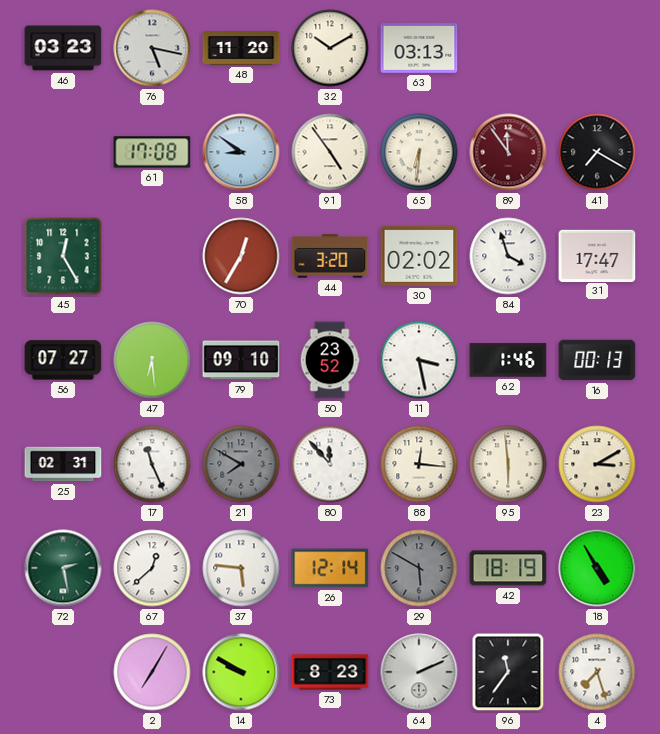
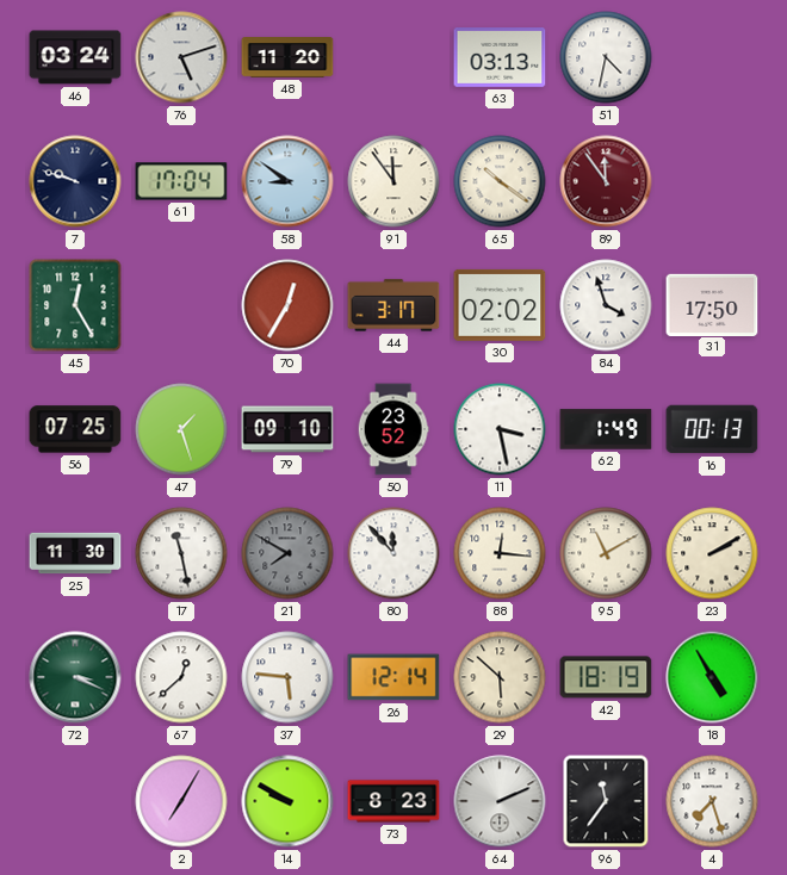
46: 03:23 -> 03:24 (75, 57)
76: 5:17 -> 5:12 (181, 57)
32: 10:10 -> none (330, 48)
51: none -> 4:32 (606, 57)
7: none -> 9:48 (75, 181)
61: 17:08 -> 17:04 (181, 181)
91: 4:54 -> 11:54 (393, 181)
65: 6:31 -> 10:21 (500, 181)
41: 7:20 -> none (597, 152)
44: 3:20 -> 3:17 (393, 305)
31: 17:47 -> 17:50 (712, 304)
56: 07:27 -> 07:25 (75, 429)
47: 6:29 -> 1:27 (181, 429)
62: 1:46 -> 1:49 (606, 429)
25: 02:31 -> 11:30 (75, 553)
17: 11:26 -> 11:28 (181, 553)
95: 5:59 -> 11:10 (606, 553)
23: 3:10 -> 2:10 (712, 553)
72: 2:28 -> 3:19 (75, 677)
29: 5:50 -> 5:52 (500, 677)
29 dial: grey -> cream (500, 677)
